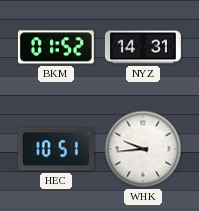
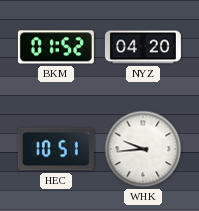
NYZ: 14:31 -> 04:20 (143, 47)
